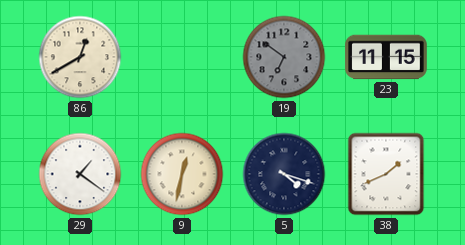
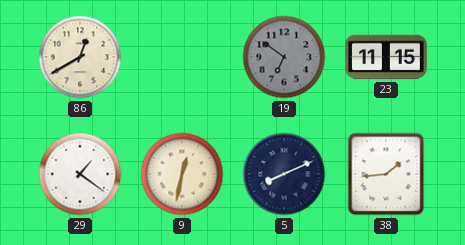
5: 4:18 -> 8:11 (284, 174)
38: 1:41 -> 1:44 (386, 174)
